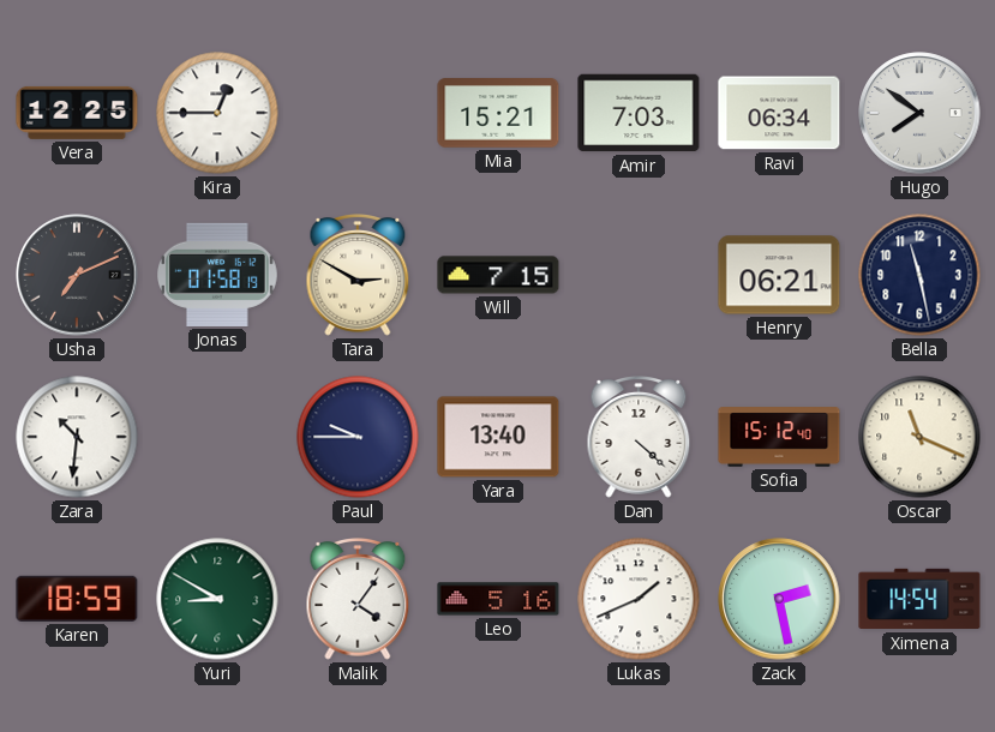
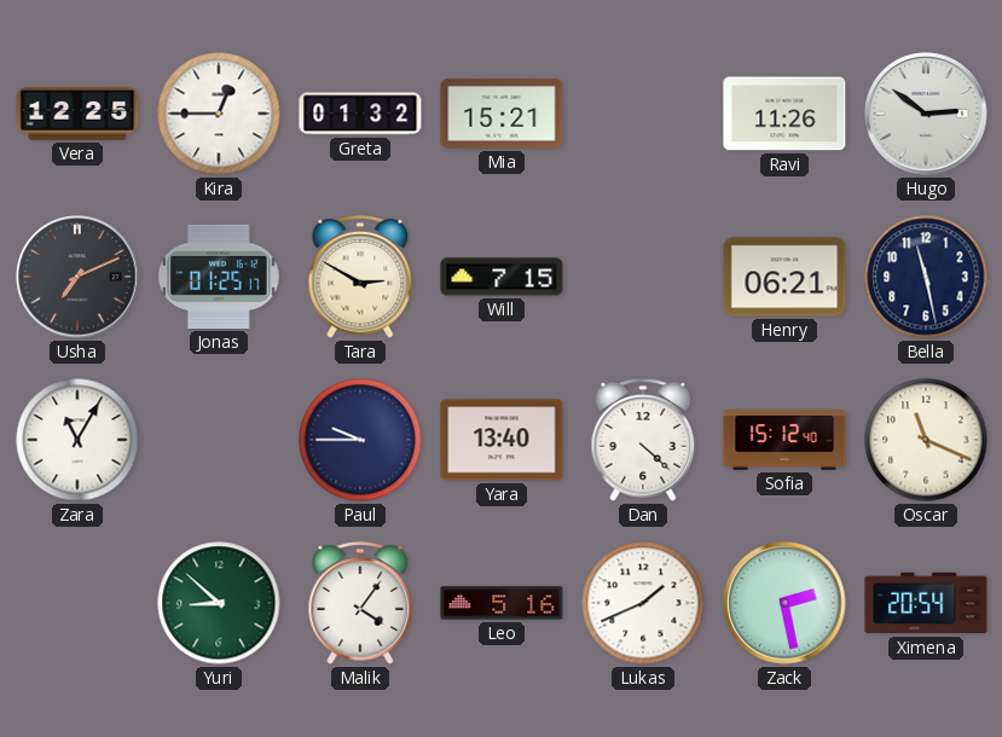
Greta: none -> 01:32 (360, 114)
Amir: 7:03 -> none (639, 113)
Ravi: 06:34 -> 11:26 (784, 114)
Hugo: 7:51 -> 2:51 (926, 114)
Jonas: 01:58 -> 01:25 (220, 277)
Zara: 10:31 -> 11:05 (77, 440)
Karen: 18:59 -> none (77, 599)
Yuri: 8:50 -> 8:52 (219, 603)
Ximena: 14:54 -> 20:54 (926, 603)
